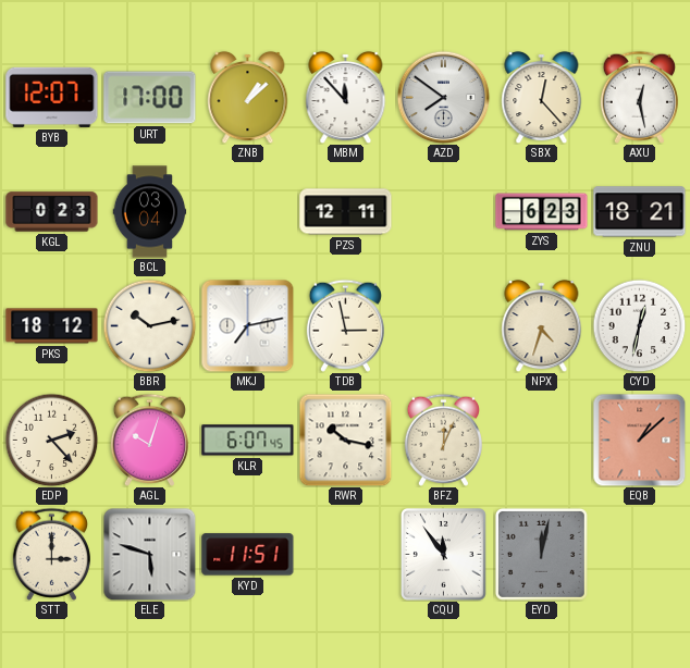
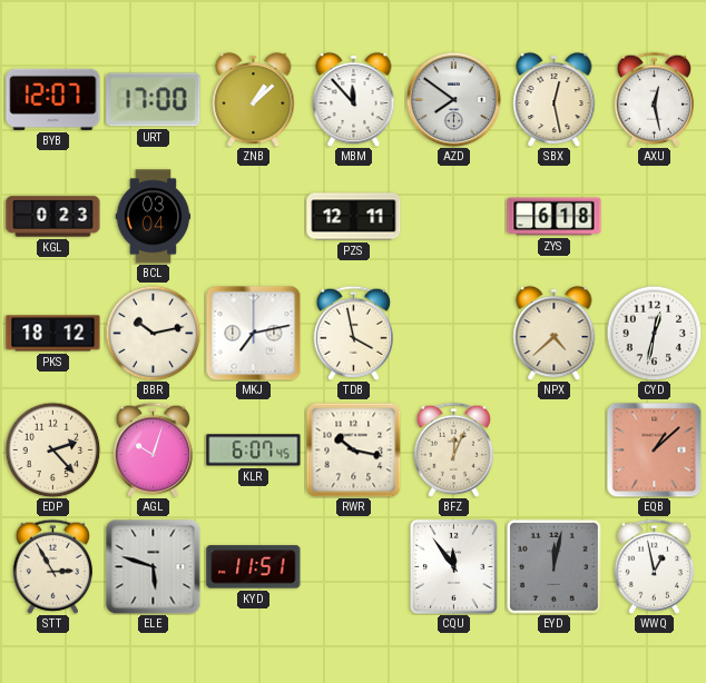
SBX: 12:23 -> 12:28 (555, 99)
ZYS: 6:23 -> 6:18 (555, 217)
ZNU: 18:21 -> none (640, 212)
TDB: 2:58 -> 3:58 (353, 333)
NPX: 4:33 -> 4:38 (555, 333)
STT: 3:00 -> 2:55 (52, 566)
WWQ: none -> 12:58 (654, 566)
